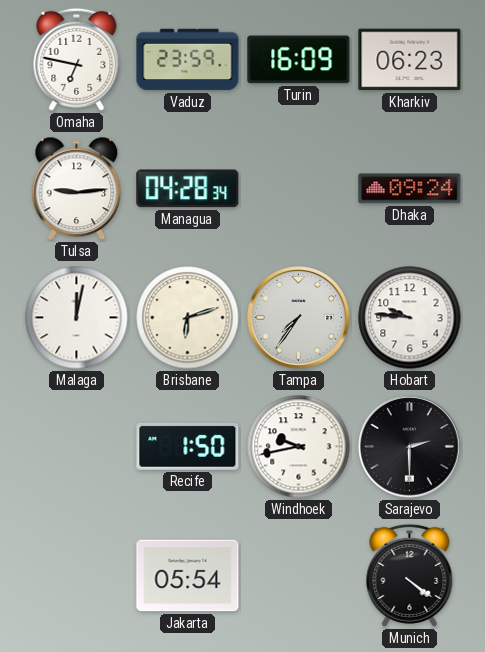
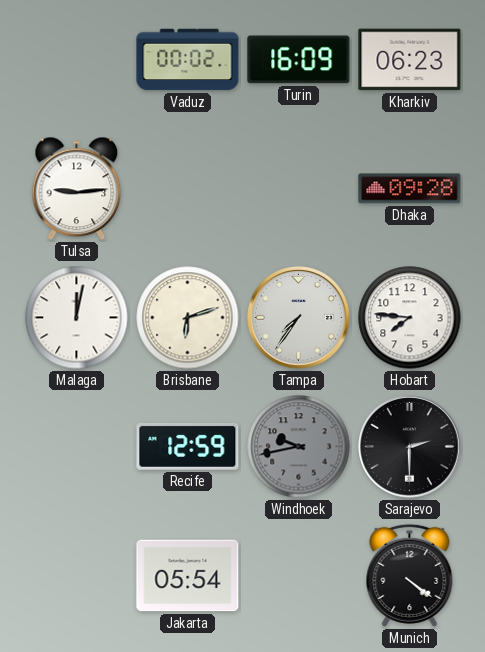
Omaha: 6:47 -> none (77, 59)
Vaduz: 23:59 -> 00:02 (188, 60)
Managua: 04:28 -> none (188, 189)
Dhaka: 09:24 -> 09:28 (410, 189)
Hobart: 9:46 -> 7:46 (410, 318)
Recife: 1:50 -> 12:59 (188, 447)
Windhoek dial: white -> grey (299, 447)
